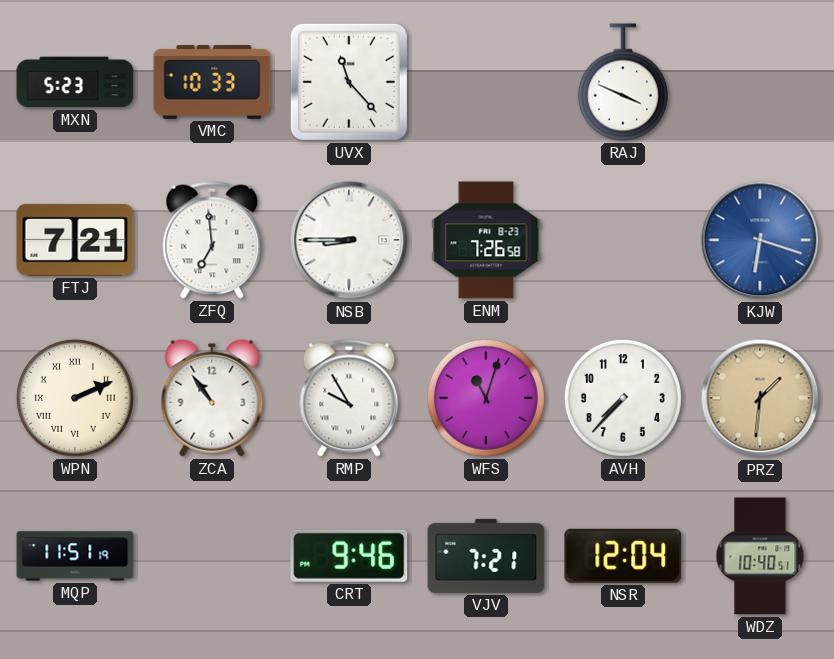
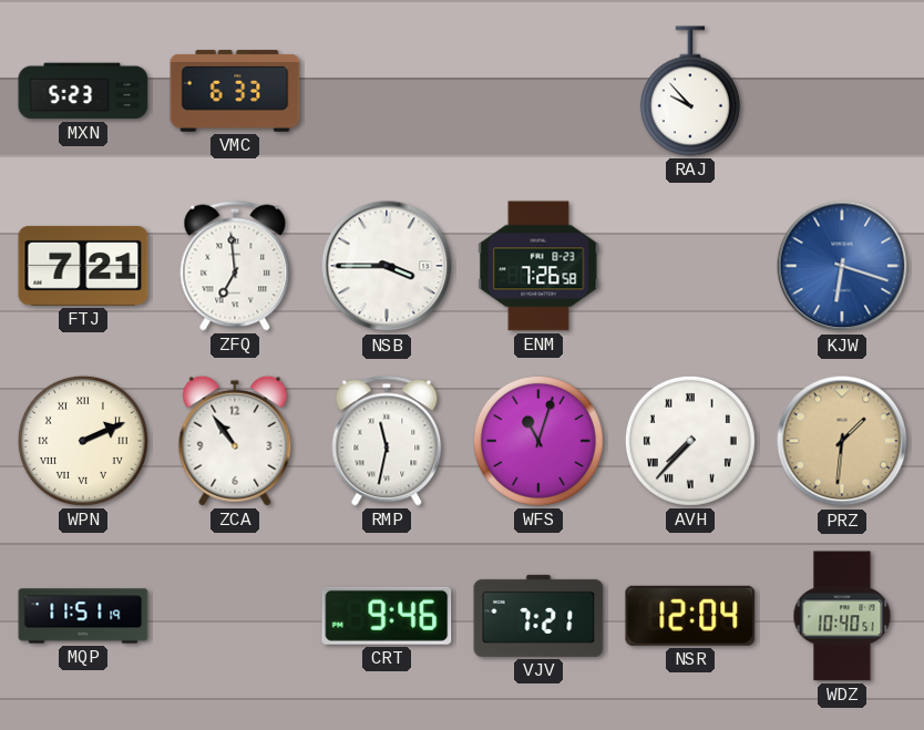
VMC: 10:33 -> 6:33 (235, 91)
UVX: 11:23 -> none (349, 82)
RAJ: 3:49 -> 9:53 (690, 91)
NSB: 8:45 -> 3:45 (387, 266)
RMP: 9:55 -> 11:32 (387, 441)
AVH numerals: Arabic -> Roman (690, 441)
